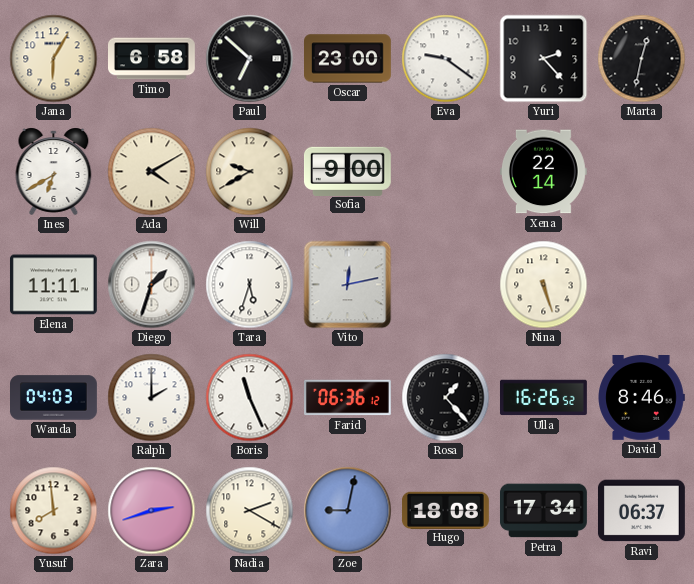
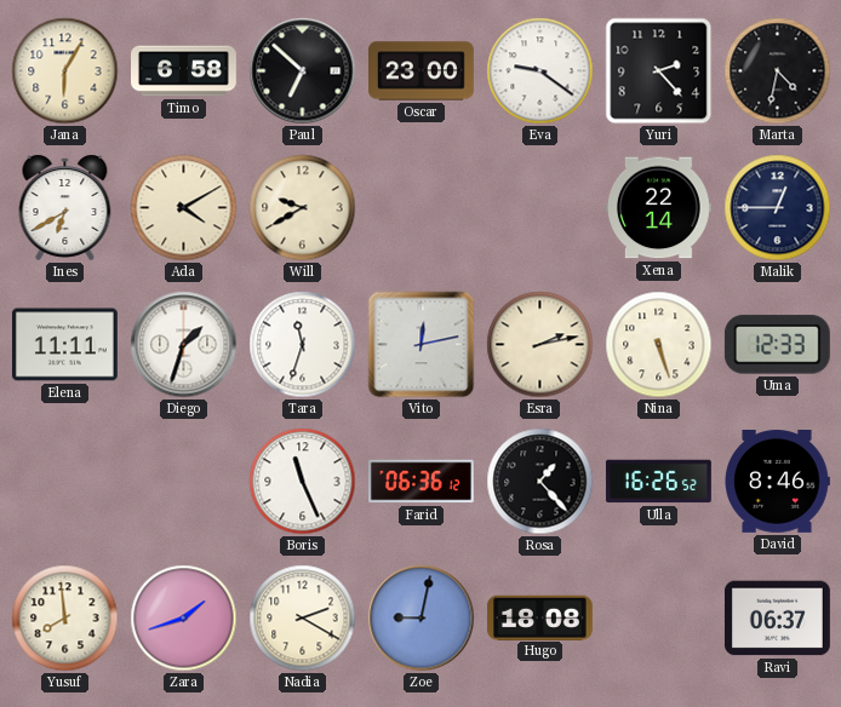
Marta: 12:32 -> 4:32 (778, 71)
Sofia: 9:00 -> none (347, 171)
Malik: none -> 12:45 (778, 208)
Tara: 5:33 -> 11:33 (303, 345)
Esra: none -> 2:13 (540, 345)
Uma: none -> 12:33 (777, 345)
Wanda: 04:03 -> none (54, 398)
Ralph: 2:00 -> none (152, 398)
Zara: 2:42 -> 1:42 (184, 619)
Petra: 17:34 -> none (544, 511)
